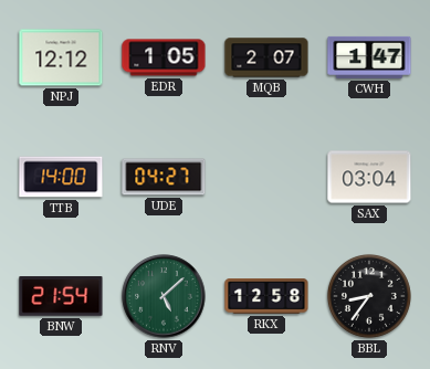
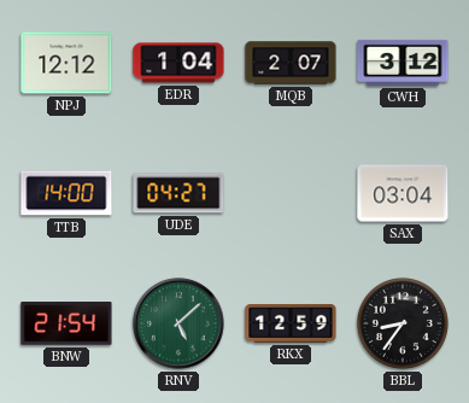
EDR: 1:05 -> 1:04 (178, 63)
CWH: 1:47 -> 3:12 (403, 63)
RKX: 12:58 -> 12:59 (291, 325)
